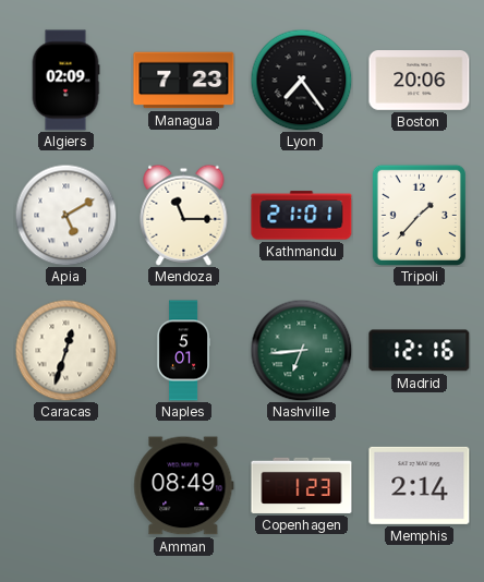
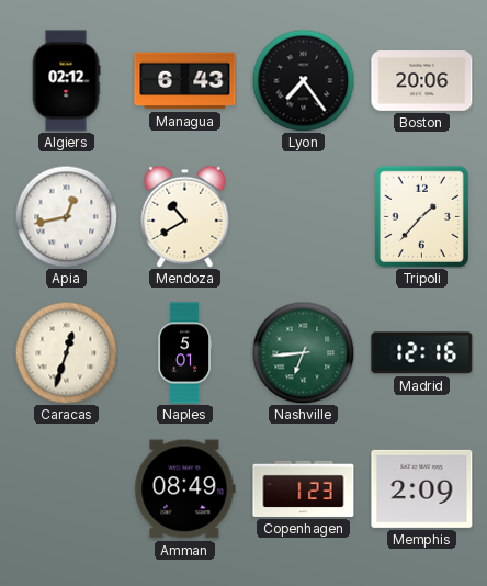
Algiers: 02:09 -> 02:12 (66, 81)
Managua: 7:23 -> 6:43 (185, 81)
Apia: 5:10 -> 12:43 (66, 216)
Mendoza: 11:15 -> 10:40 (185, 216)
Kathmandu: 21:01 -> none (302, 216)
Memphis: 2:14 -> 2:09 (422, 488)
